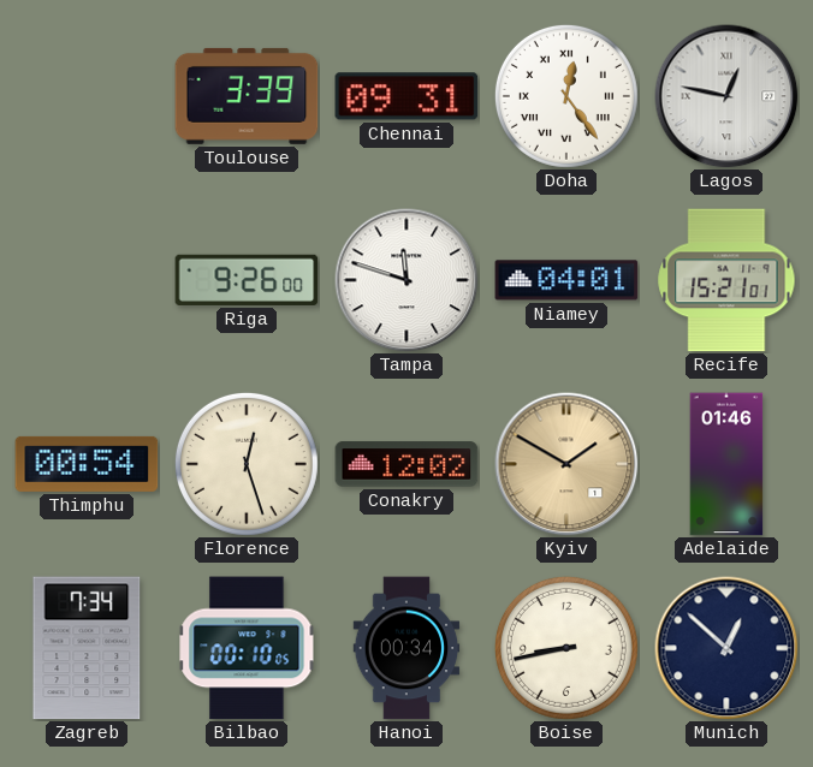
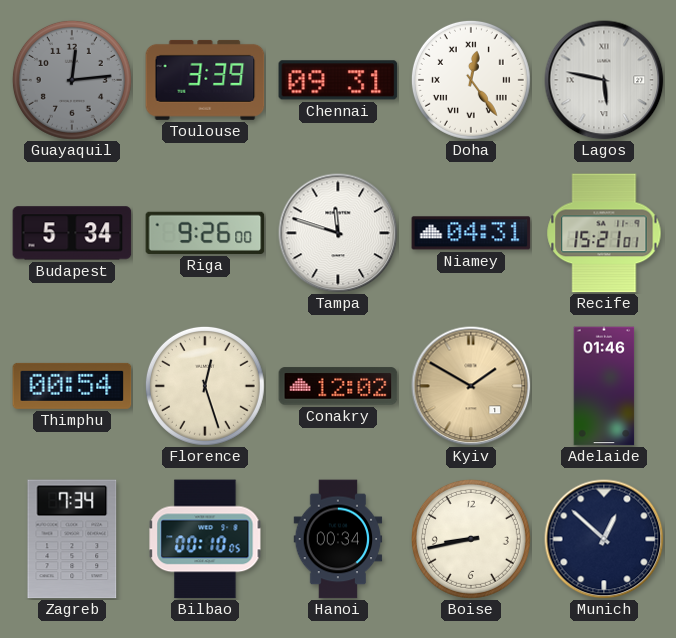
Guayaquil: none -> 12:14 (72, 80)
Lagos: 12:47 -> 5:47 (604, 80)
Budapest: none -> 5:34 (72, 233)
Niamey: 04:01 -> 04:31 (471, 233)
